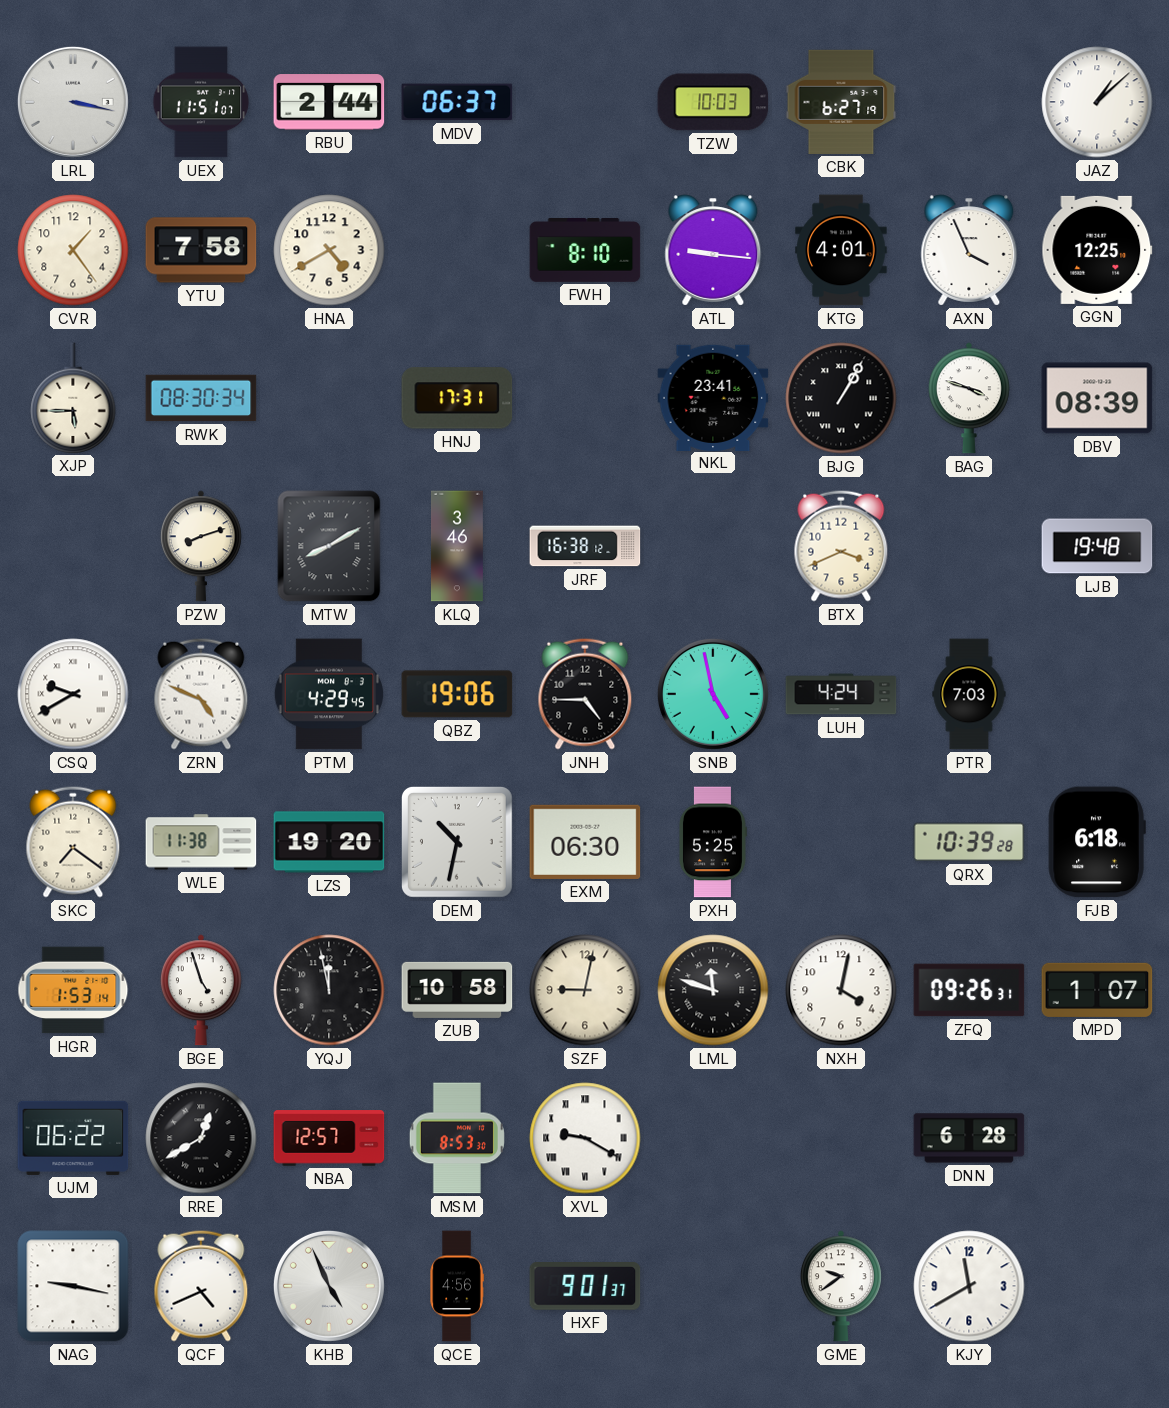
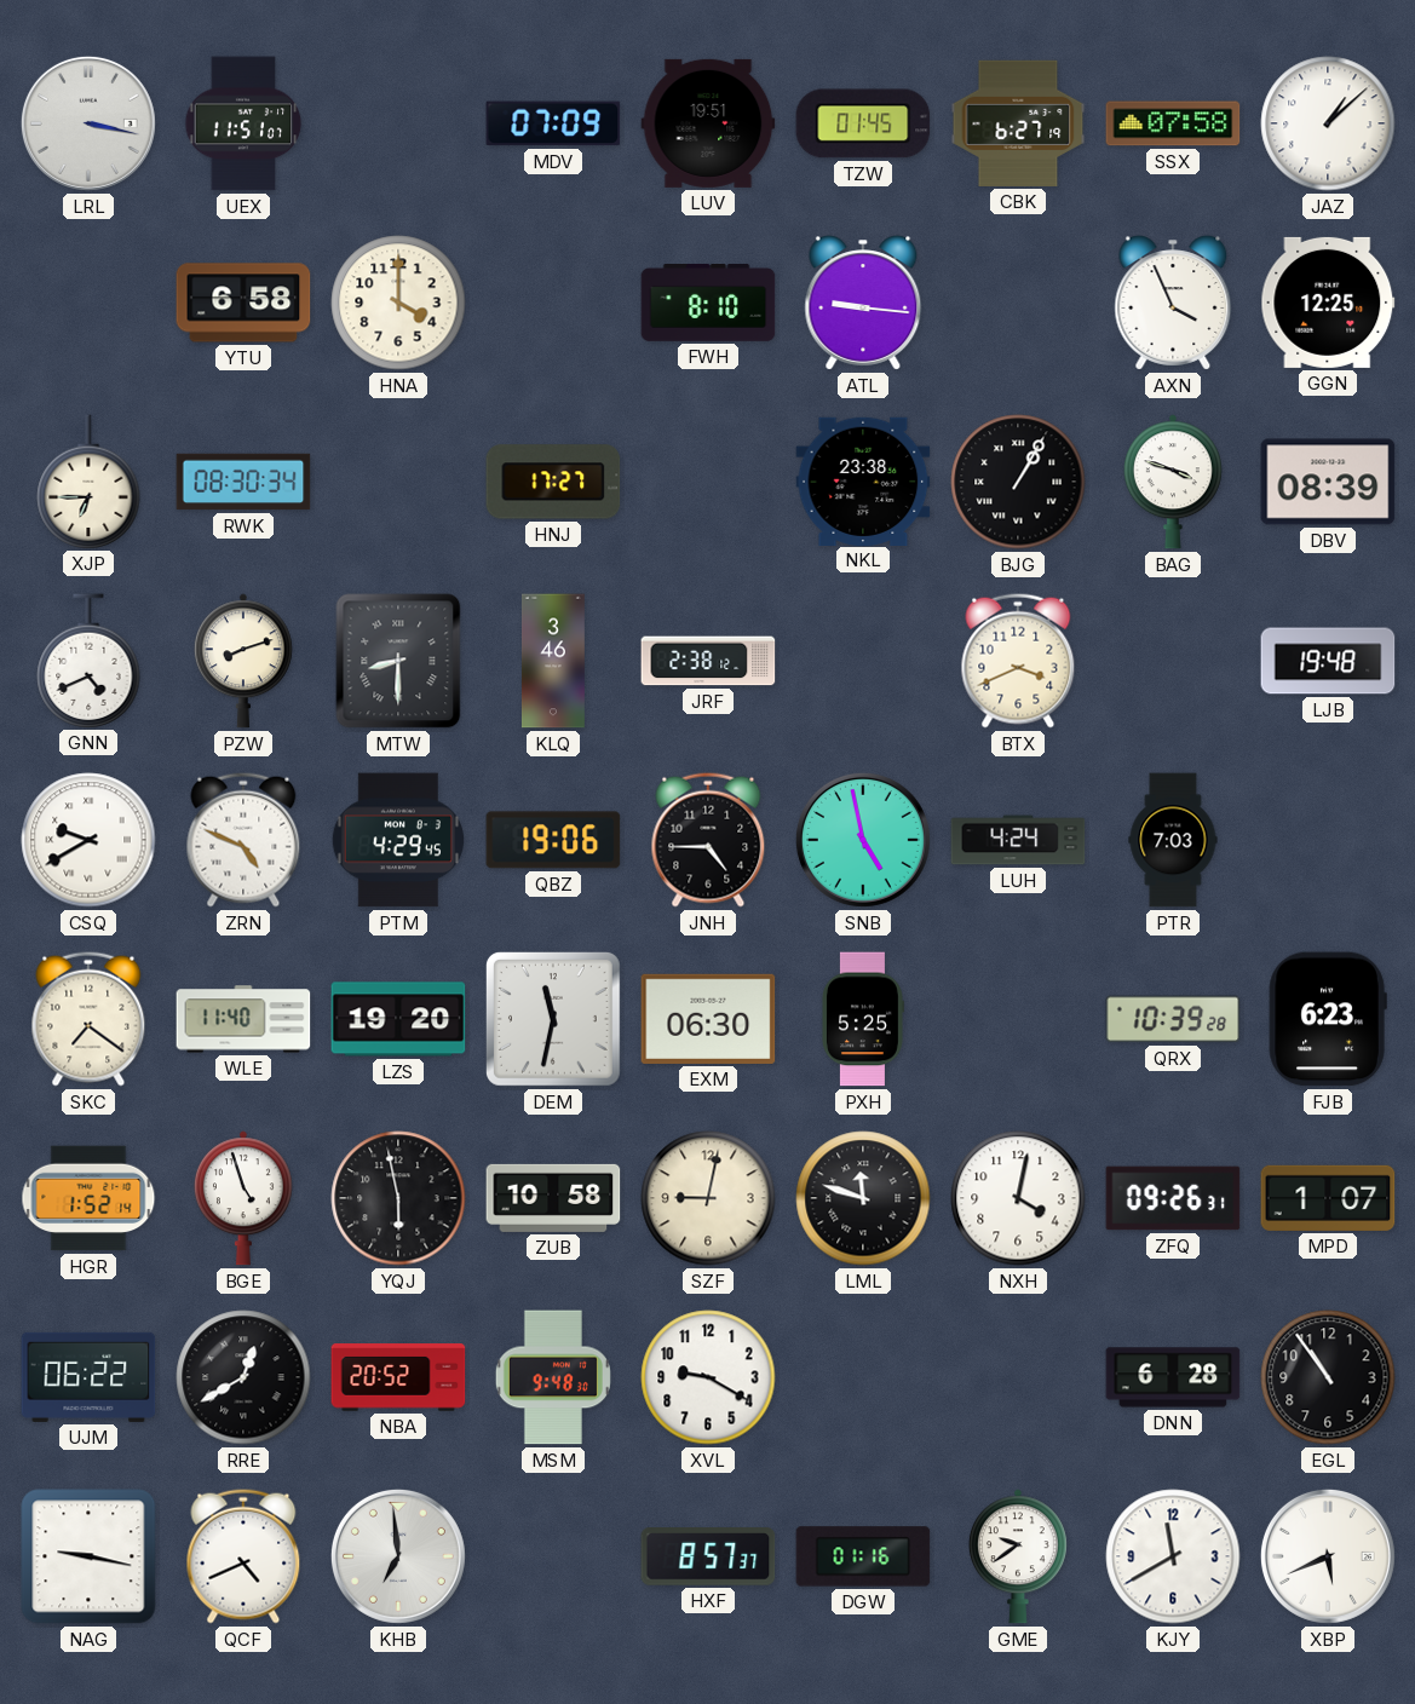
RBU: 2:44 -> none (329, 102)
MDV: 06:37 -> 07:09 (553, 123)
LUV: none -> 19:51 (708, 123)
TZW: 10:03 -> 01:45 (863, 123)
SSX: none -> 07:58 (1173, 123)
CVR: 1:24 -> none (73, 250)
YTU: 7:58 -> 6:58 (243, 303)
HNA: 4:40 -> 4:00 (398, 303)
KTG: 4:01 -> none (841, 250)
XJP: 5:45 -> 6:45 (88, 482)
HNJ: 17:31 -> 17:27 (553, 482)
NKL: 23:41 -> 23:38 (863, 480)
GNN: none -> 4:41 (88, 661)
MTW: 8:10 -> 8:30 (398, 661)
JRF: 16:38 -> 2:38 (708, 661)
WLE: 11:38 -> 11:40 (243, 1019)
DEM: 10:32 -> 11:32 (553, 1019)
FJB: 6:18 -> 6:23 (1328, 1019)
HGR: 1:53 -> 1:52 (88, 1198)
YQJ: 11:58 -> 5:58 (398, 1198)
NBA: 12:57 -> 20:52 (398, 1377)
MSM: 8:53 -> 9:48 (553, 1377)
XVL numerals: Roman -> Arabic (708, 1377)
EGL: none -> 10:54 (1328, 1377)
KHB: 4:56 -> 6:59 (398, 1556)
QCE: 4:56 -> none (457, 1286)
HXF: 9:01 -> 8:57 (708, 1558)
DGW: none -> 01:16 (863, 1556)
XBP: none -> 5:41 (1328, 1556)
